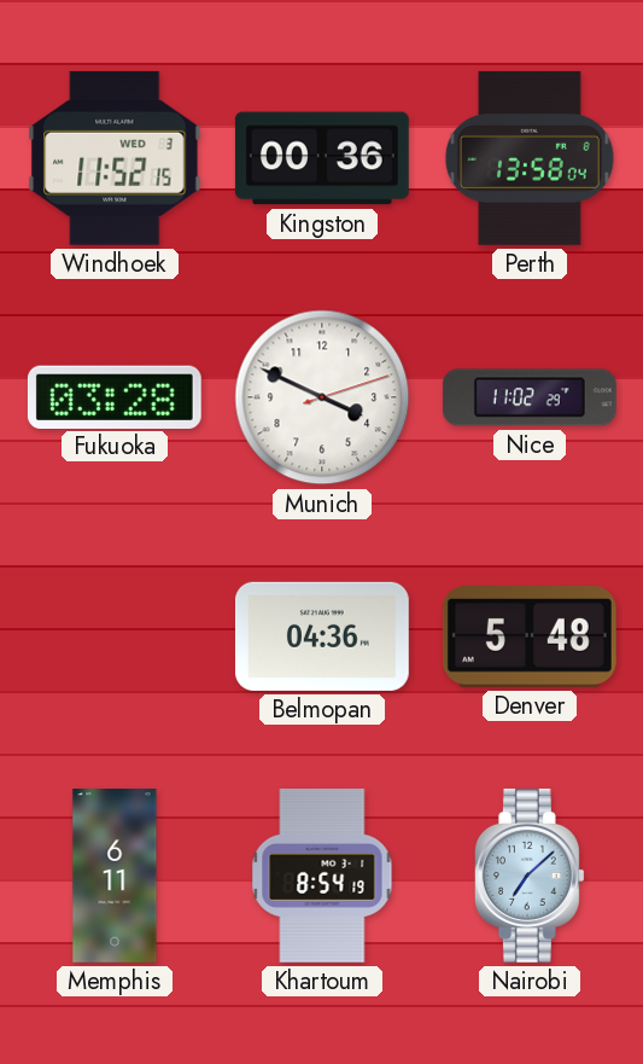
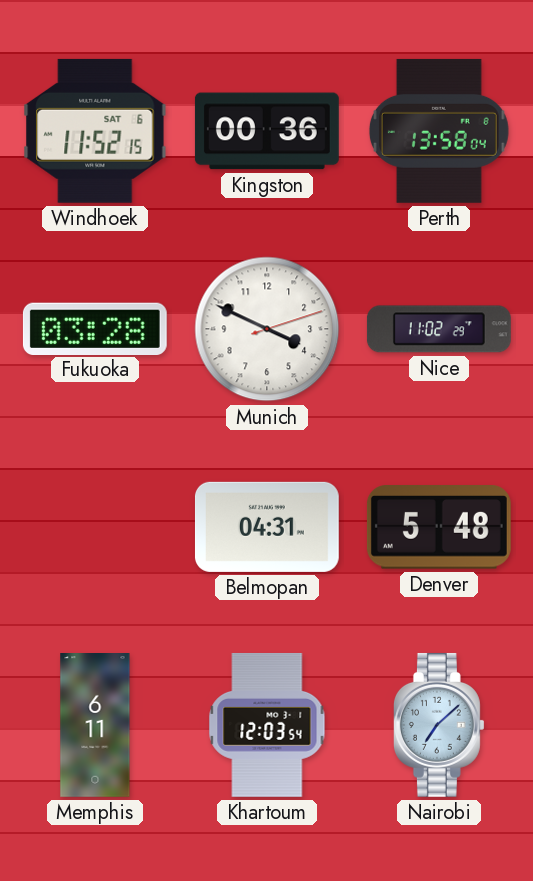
Windhoek date: WED 3 -> SAT 6 (95, 131)
Belmopan: 04:36 -> 04:31 (267, 527)
Khartoum: 8:54 -> 12:03 (267, 725)
